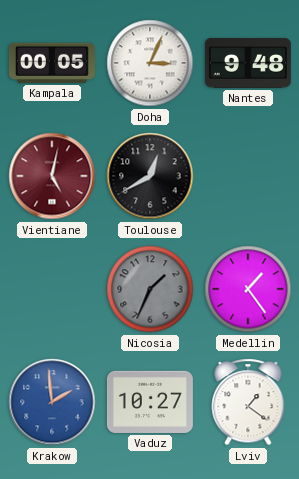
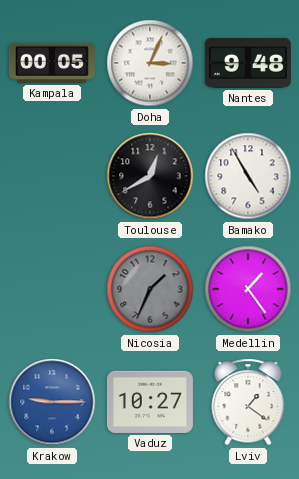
Vientiane: 5:02 -> none (52, 176)
Bamako: none -> 4:55 (248, 176)
Krakow: 1:59 -> 9:15 (52, 402)
